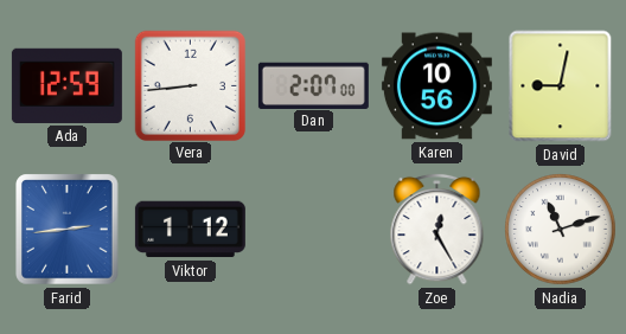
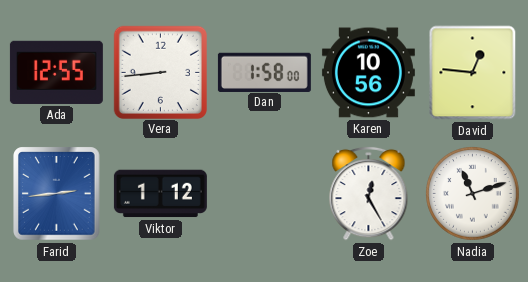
Ada: 12:59 -> 12:55 (56, 72)
Dan: 2:07 -> 1:58 (264, 72)
David: 9:02 -> 12:46 (473, 73)
